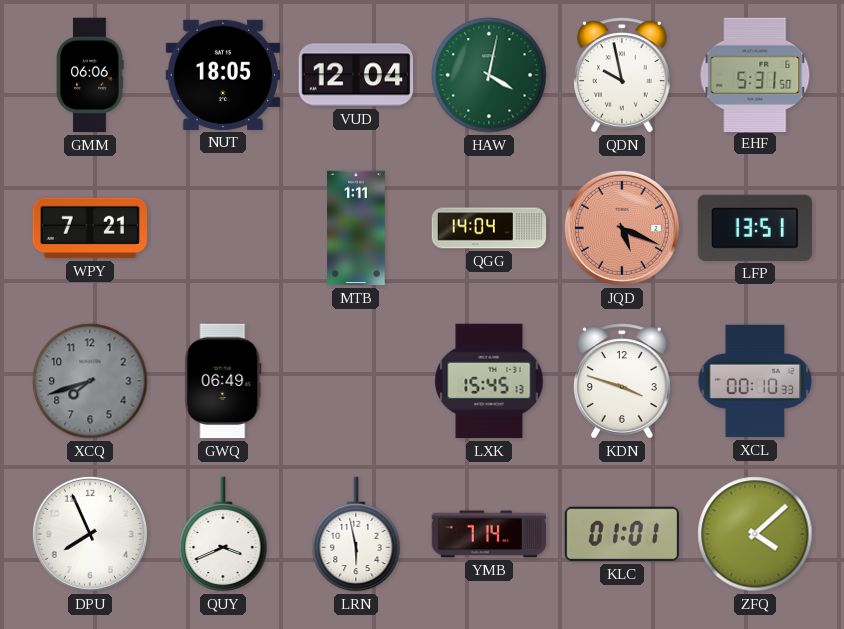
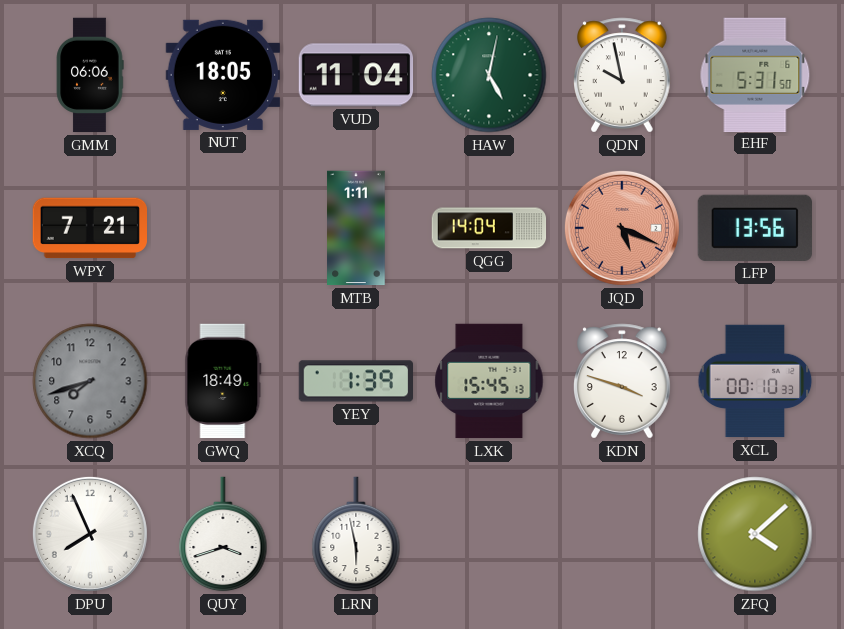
VUD: 12:04 -> 11:04 (356, 75)
HAW: 4:02 -> 5:02 (489, 75)
LFP: 13:51 -> 13:56 (755, 228)
GWQ: 06:49 -> 18:49 (223, 381)
YEY: none -> 1:39 (356, 381)
QUY: 3:41 -> 3:42 (223, 534)
YMB: 7:14 -> none (489, 534)
KLC: 01:01 -> none (621, 534)
